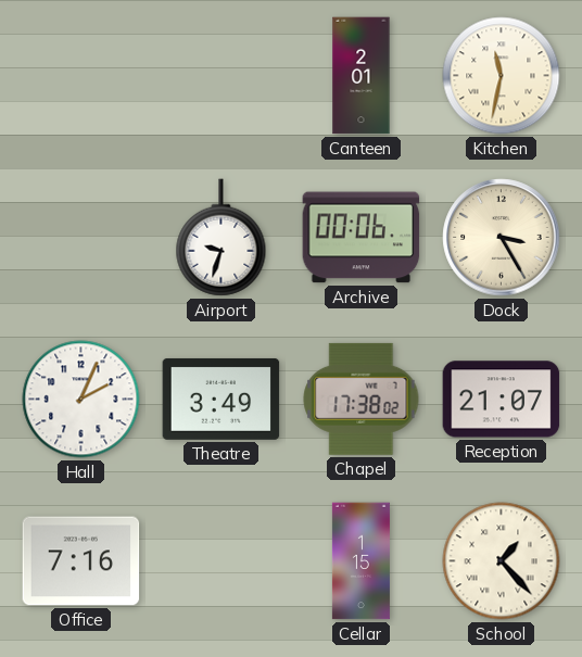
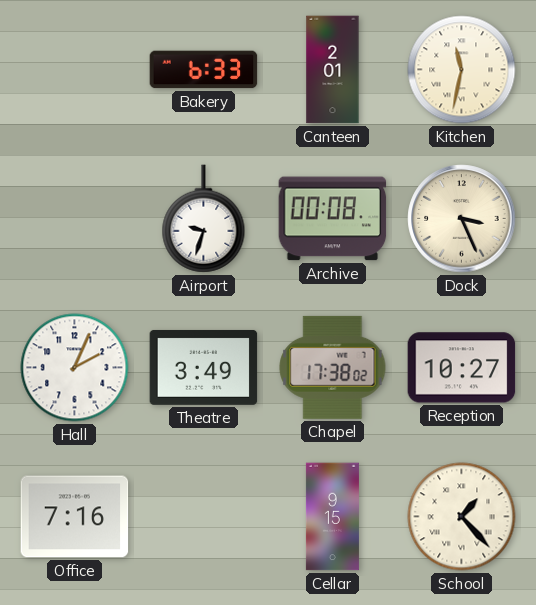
Bakery: none -> 6:33 (204, 70)
Archive: 00:06 -> 00:08 (333, 219)
Dock: 3:25 -> 3:26 (462, 219)
Reception: 21:07 -> 10:27 (462, 368)
Cellar: 1:15 -> 9:15 (332, 517)
